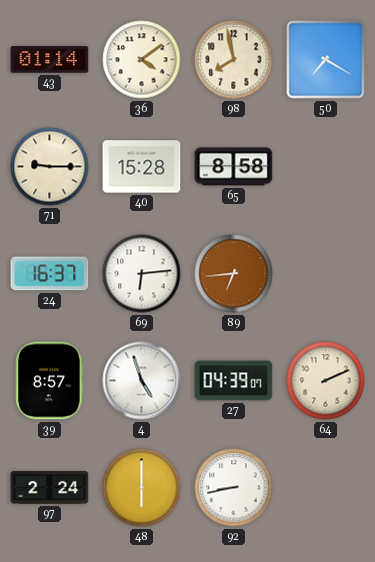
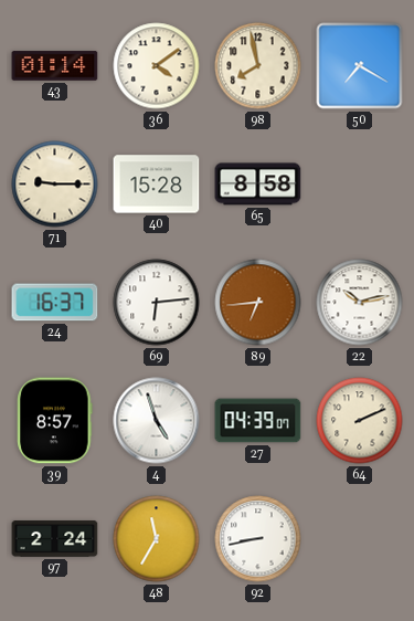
22: none -> 10:13 (360, 303)
48: 6:00 -> 11:35 (157, 539)
